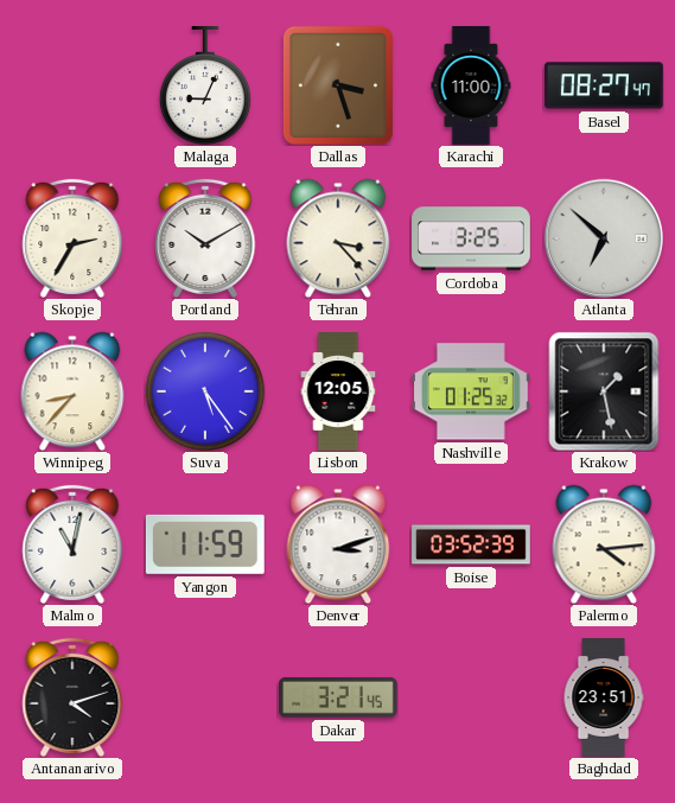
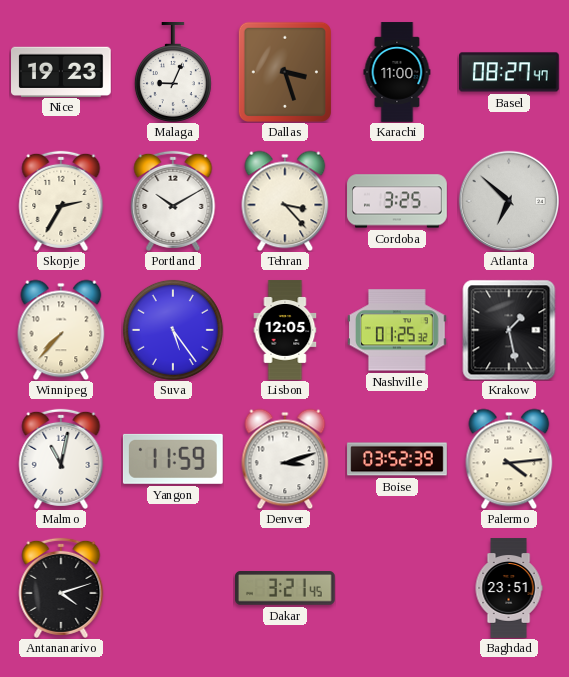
Nice: none -> 19:23 (62, 71)
Winnipeg: 8:37 -> 7:37 (61, 330)
